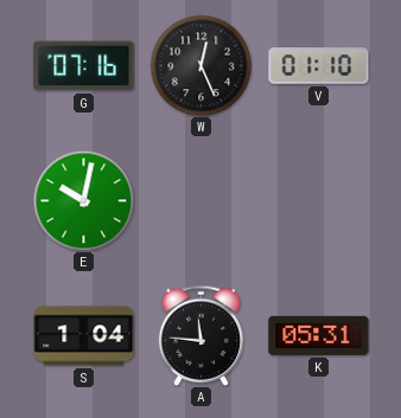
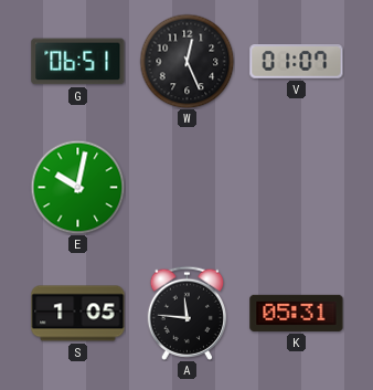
G: 07:16 -> 06:51 (78, 62)
V: 01:10 -> 01:07 (297, 62)
S: 1:04 -> 1:05 (78, 314)
